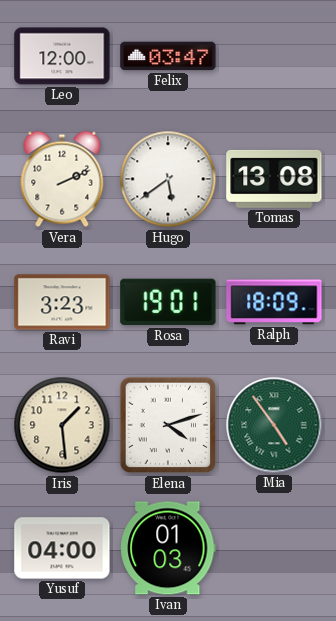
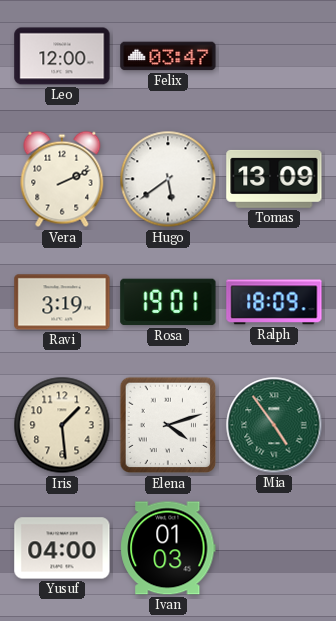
Tomas: 13:08 -> 13:09 (274, 179)
Ravi: 3:23 -> 3:19 (62, 302)
